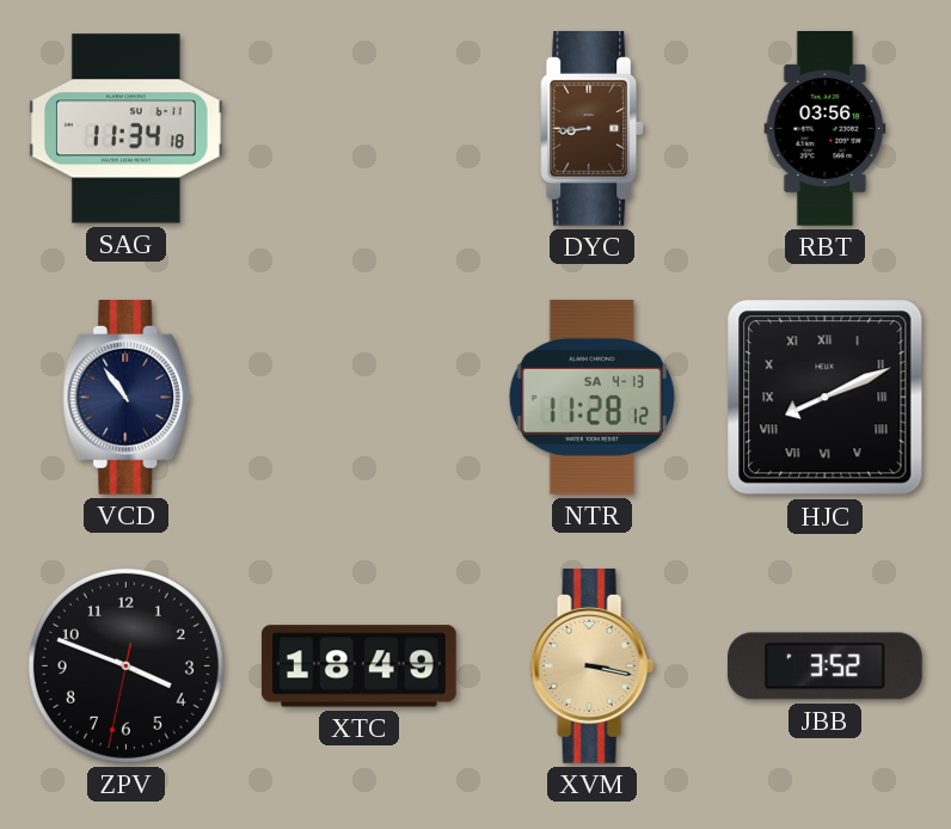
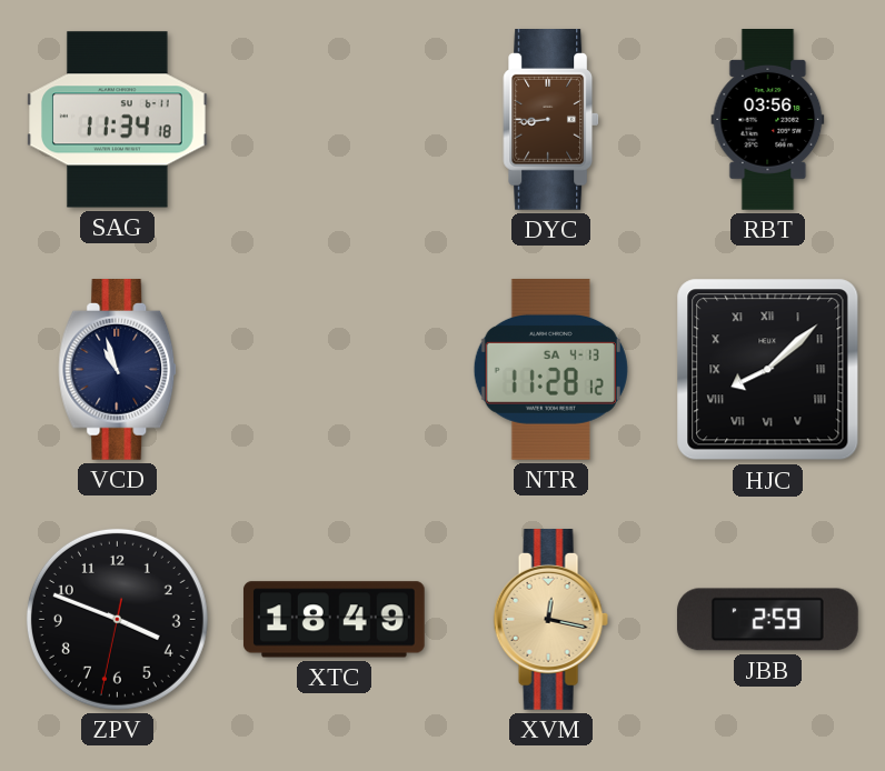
VCD: 10:54 -> 10:57 (118, 370)
HJC: 8:11 -> 8:08 (768, 370)
XVM: 3:17 -> 12:17 (550, 620)
JBB: 3:52 -> 2:59 (767, 620)
